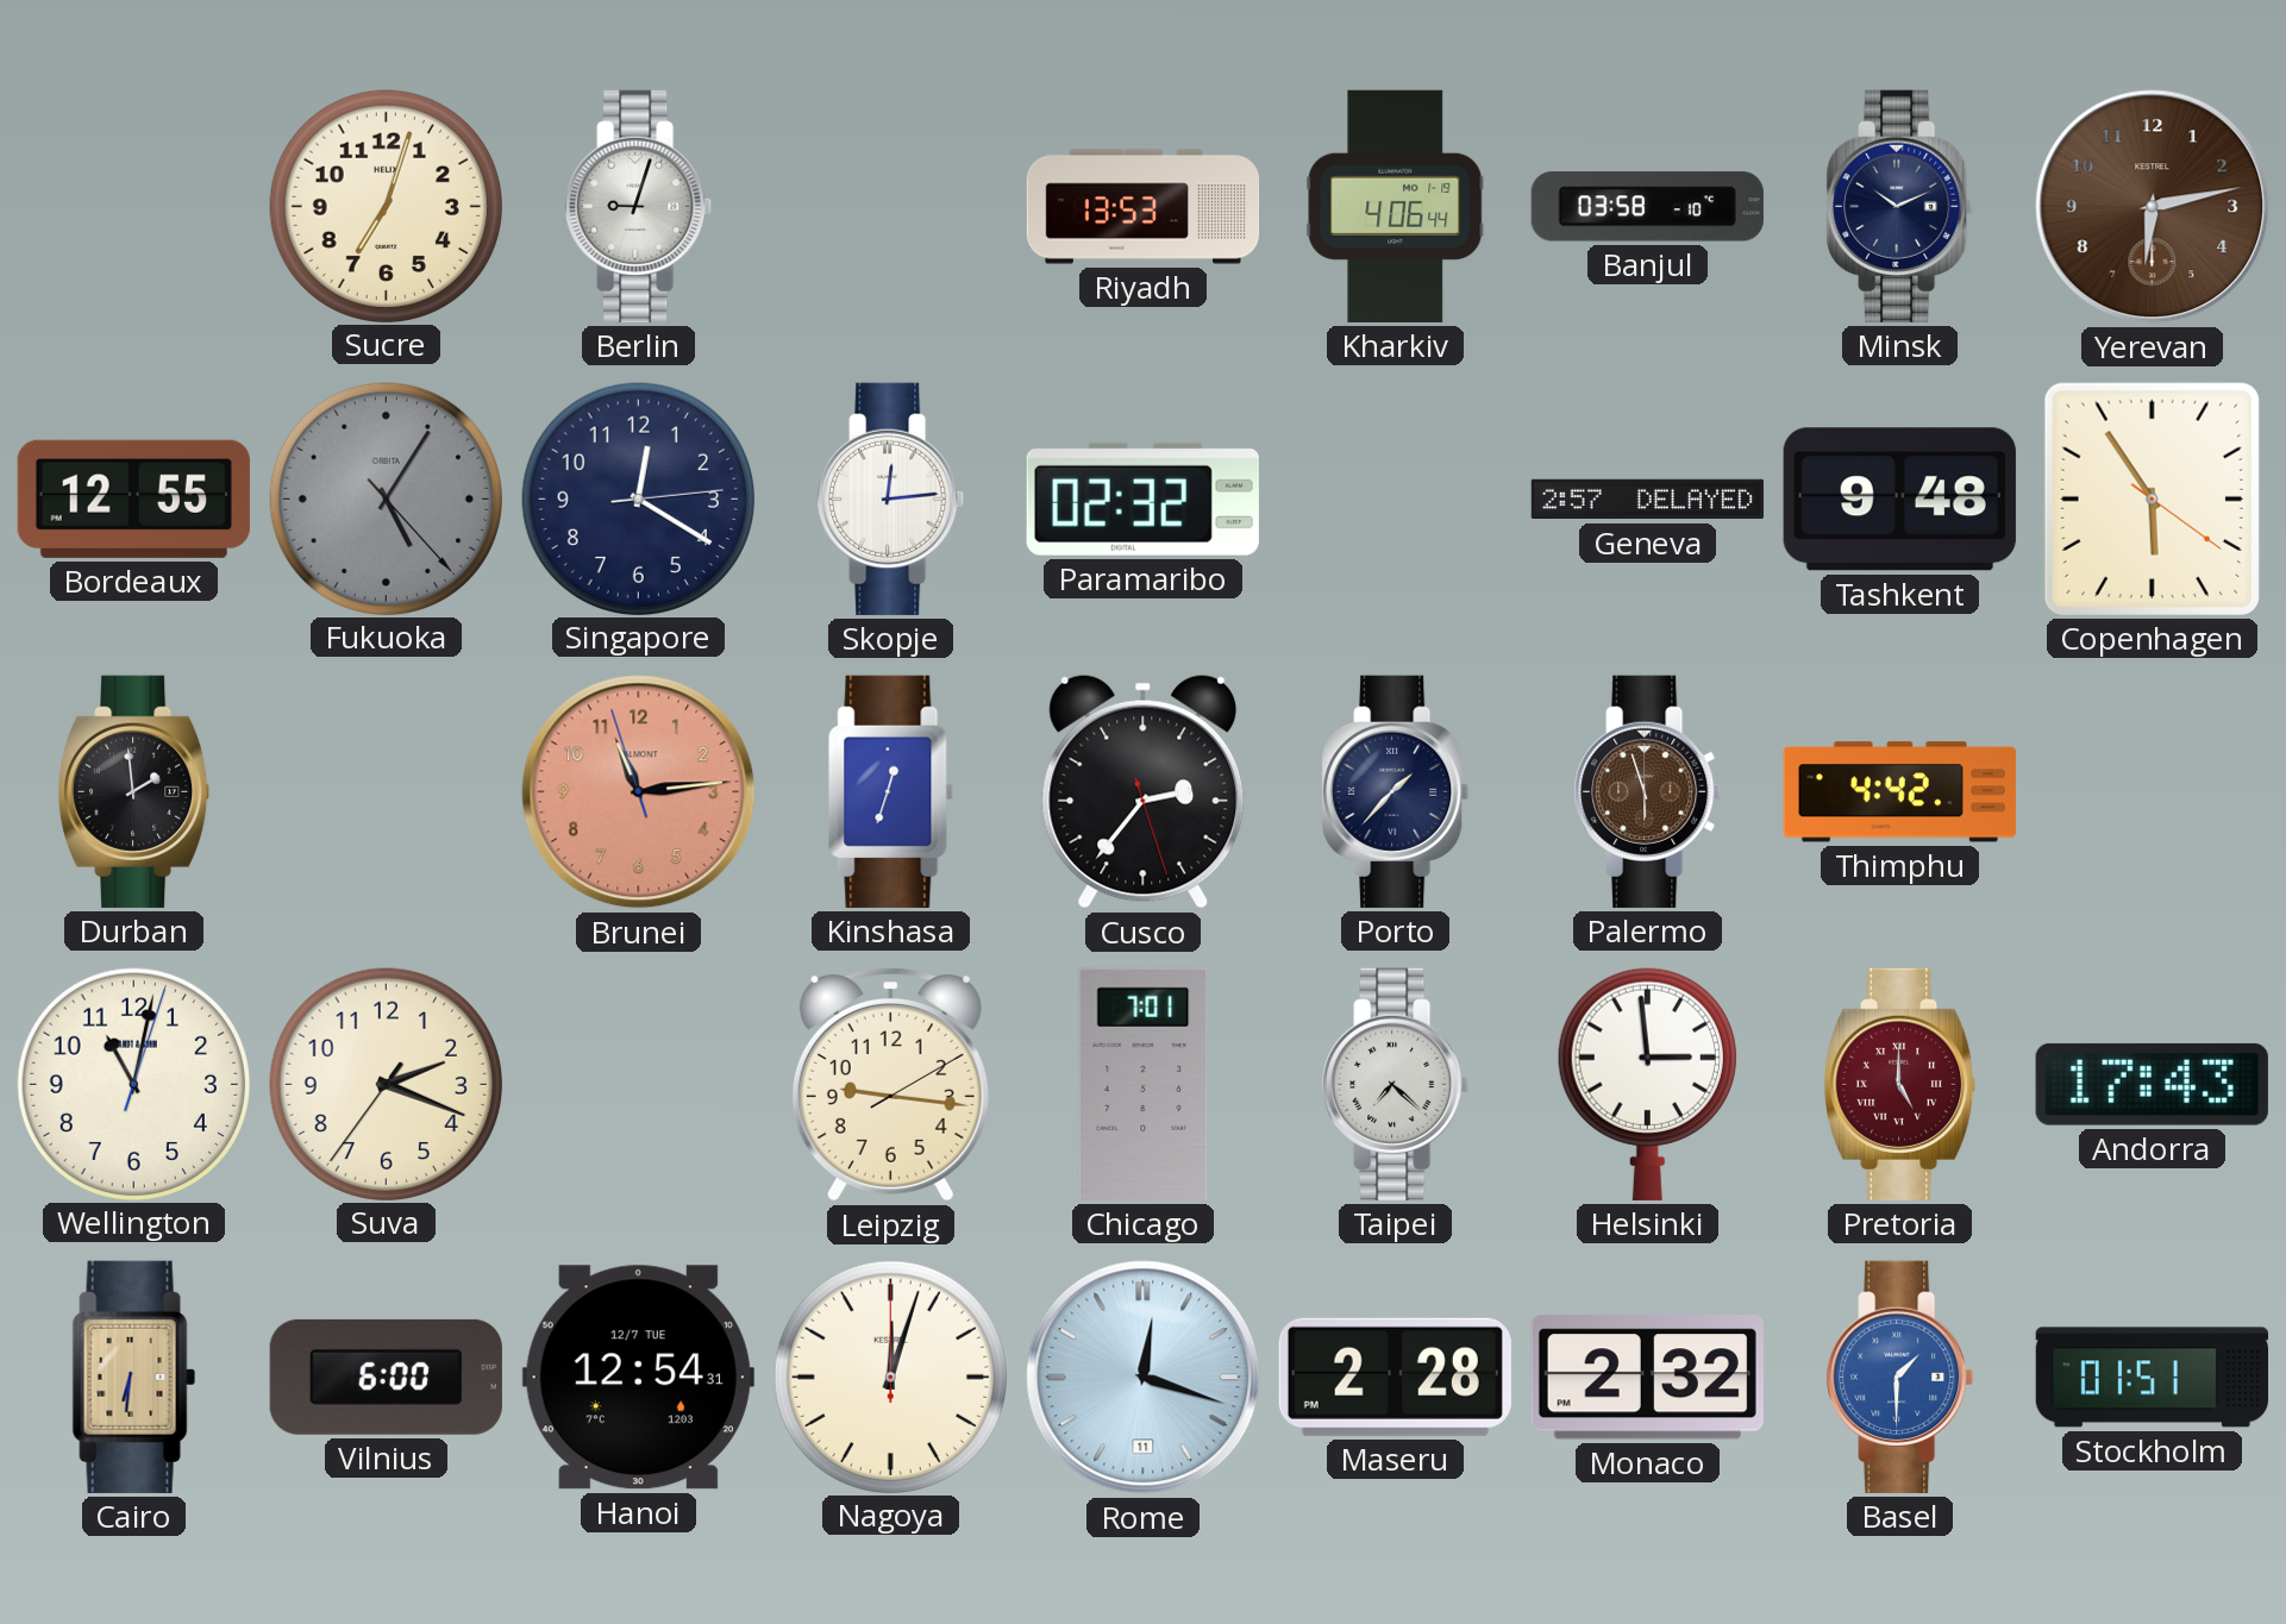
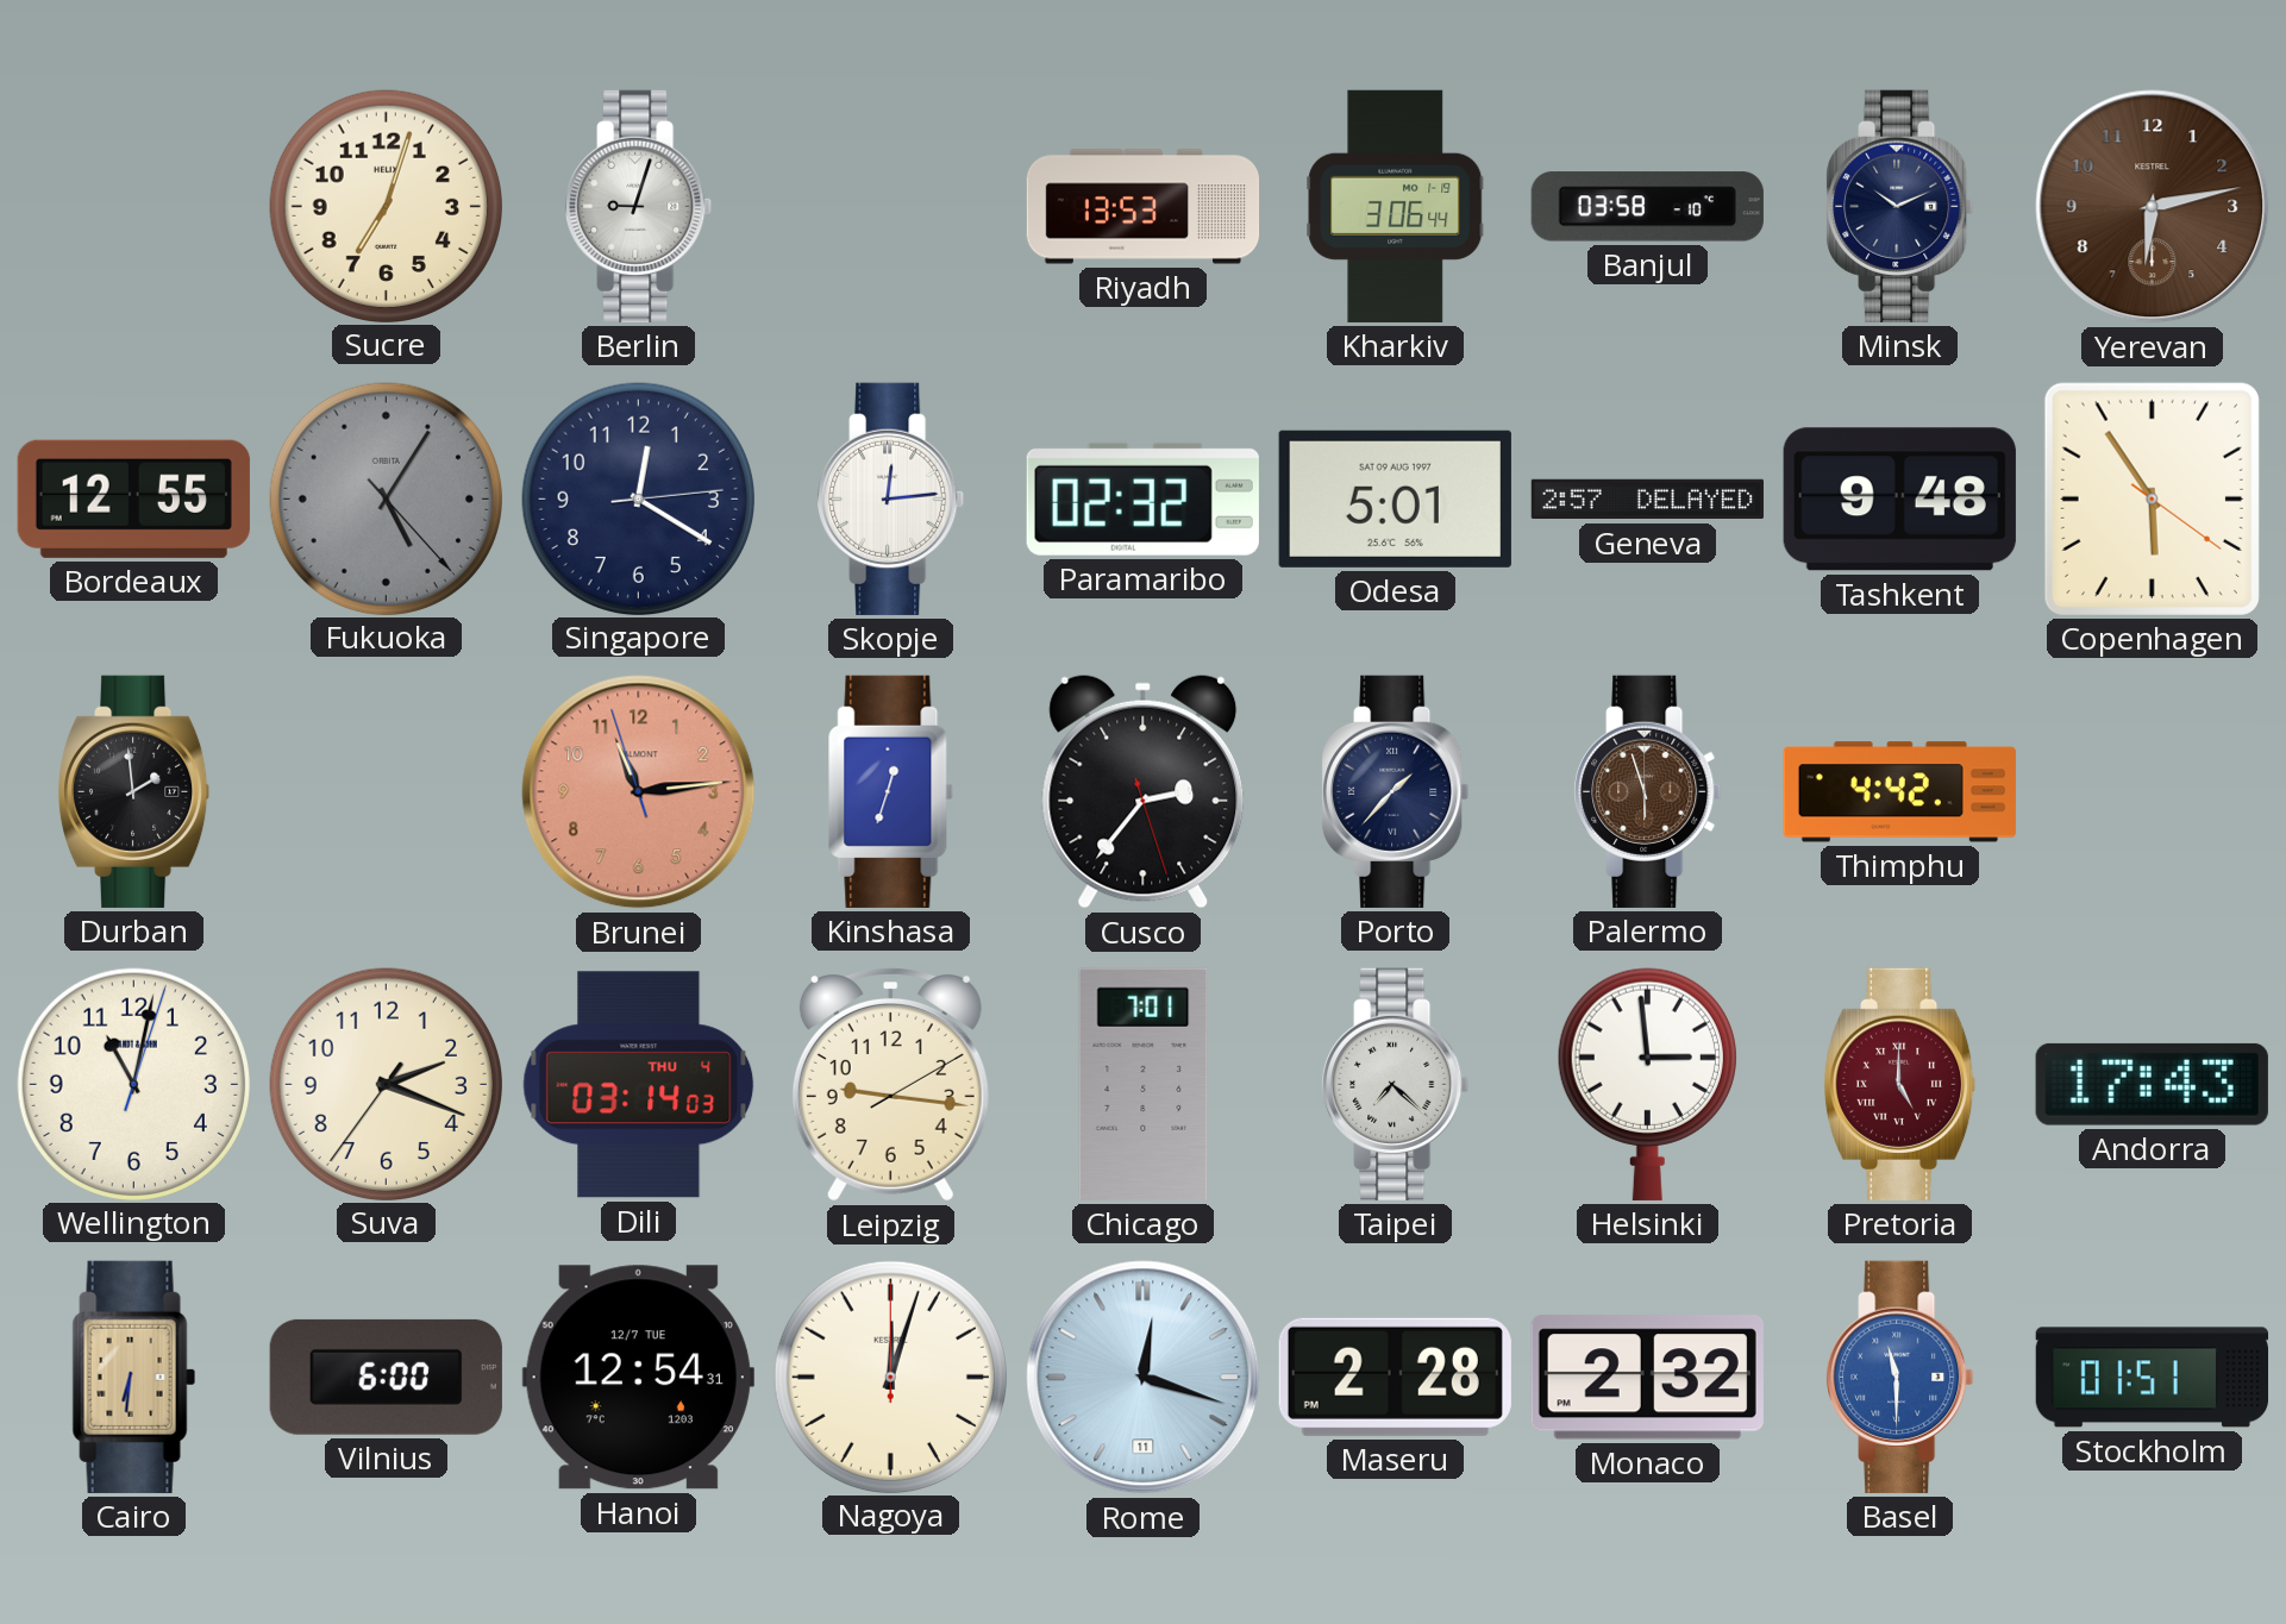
Kharkiv: 4:06 -> 3:06 (1396, 206)
Odesa: none -> 5:01 (1395, 499)
Dili: none -> 03:14 (639, 1085)
Basel: 1:30 -> 11:30 (1900, 1377)
